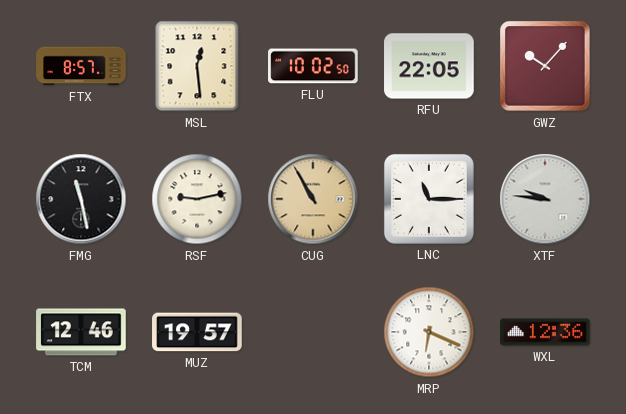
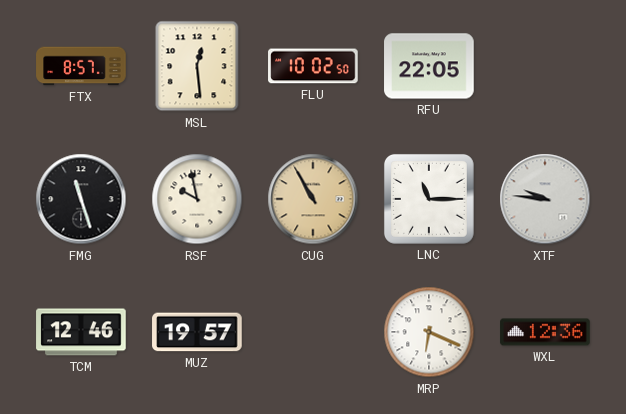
GWZ: 10:07 -> none (545, 66)
FMG: 11:28 -> 11:27 (81, 199)
RSF: 9:13 -> 9:58 (197, 199)
